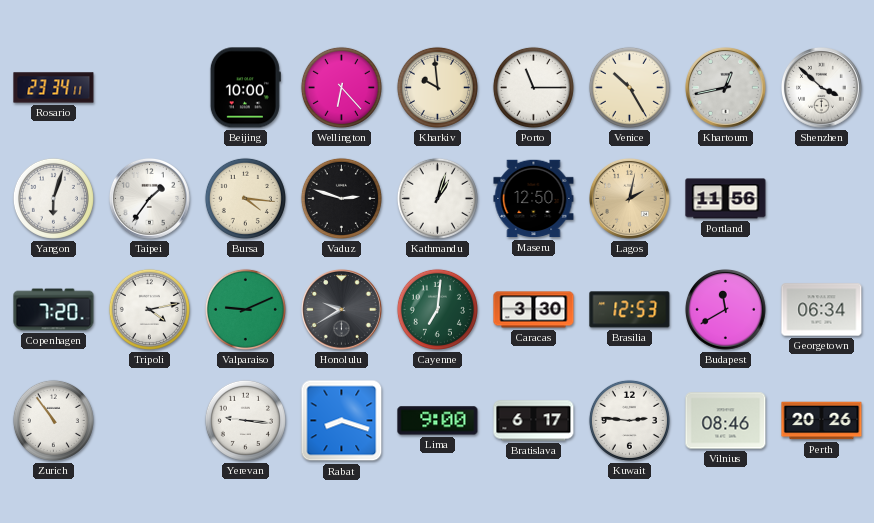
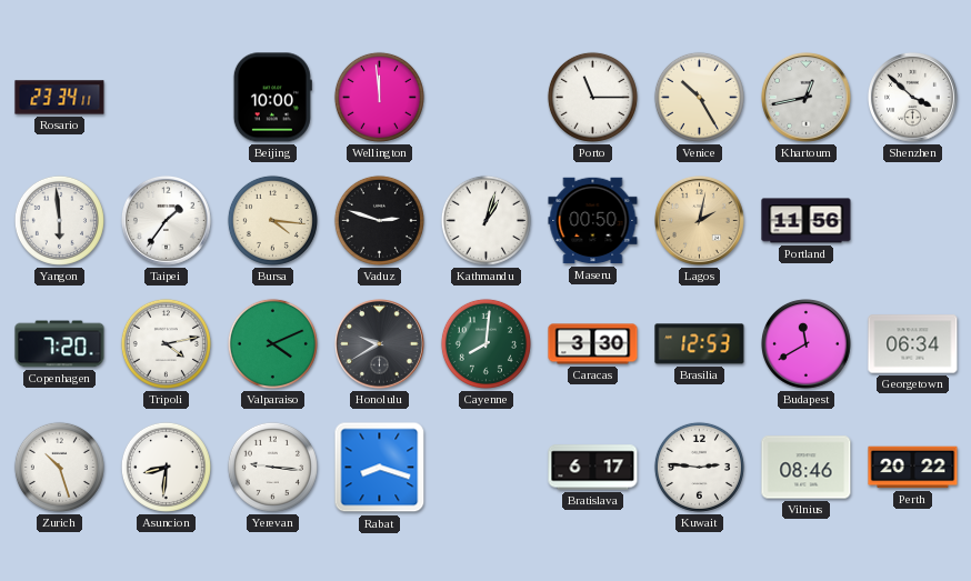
Wellington: 6:23 -> 11:59 (379, 97)
Kharkiv: 9:59 -> none (437, 87)
Yangon: 6:03 -> 5:59 (59, 220)
Maseru: 12:50 -> 00:50 (593, 221)
Valparaiso: 9:11 -> 4:11 (272, 343)
Cayenne: 7:01 -> 8:01 (485, 343)
Zurich: 10:54 -> 10:27 (59, 467)
Asuncion: none -> 8:31 (166, 467)
Lima: 9:00 -> none (438, 421)
Perth: 20:26 -> 20:22 (913, 468)
